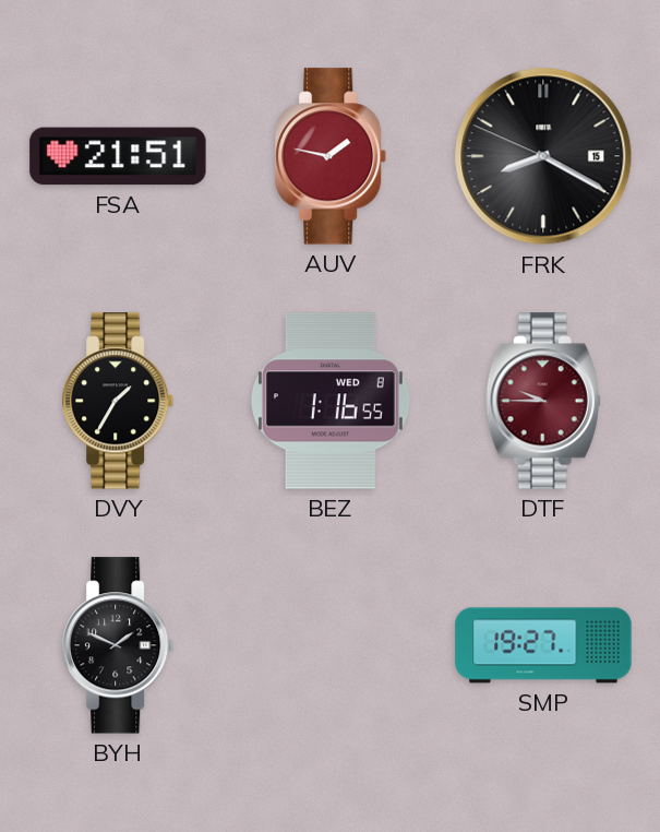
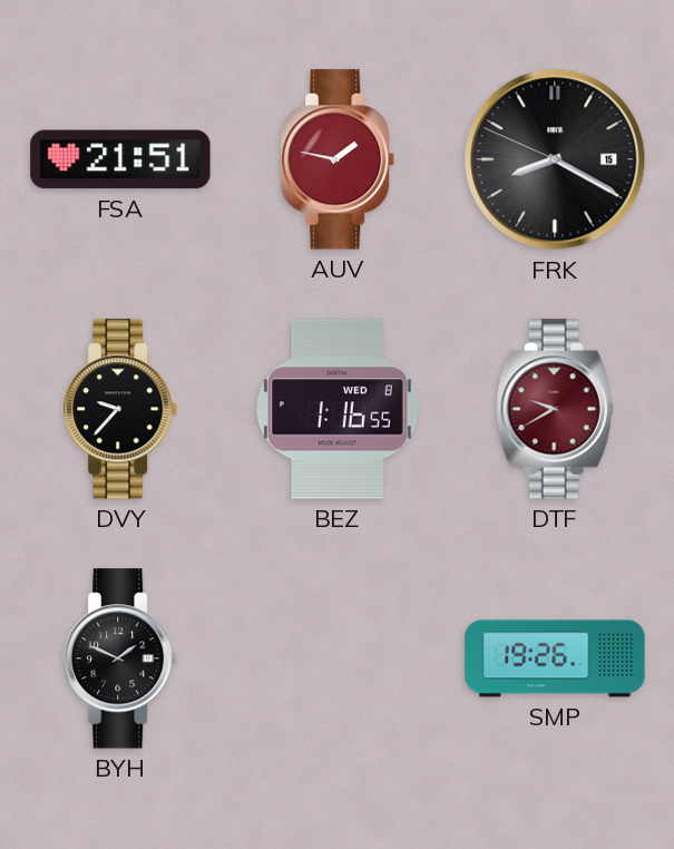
DVY: 1:35 -> 9:37 (121, 409)
DTF: 9:45 -> 9:40 (555, 409)
SMP: 19:27 -> 19:26 (555, 658)
